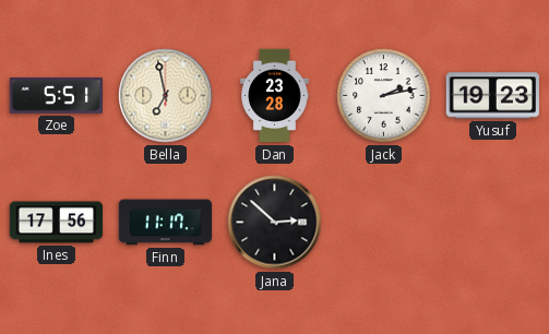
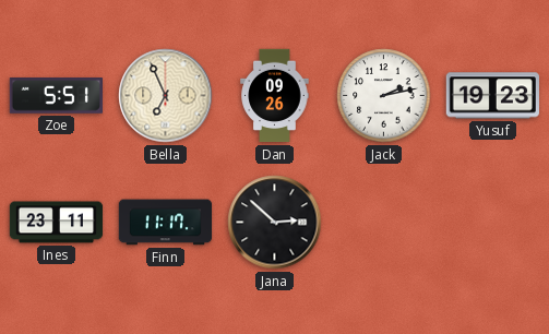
Bella: 6:58 -> 6:56 (166, 96)
Dan: 23:28 -> 09:26 (275, 96)
Ines: 17:56 -> 23:11 (57, 223)
